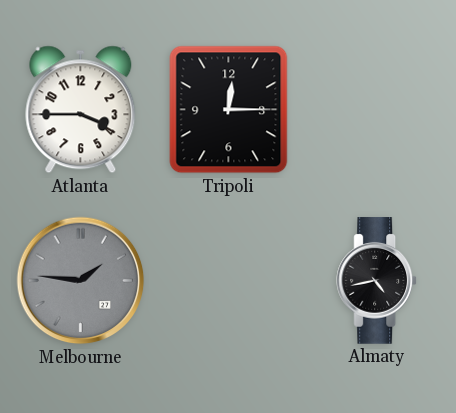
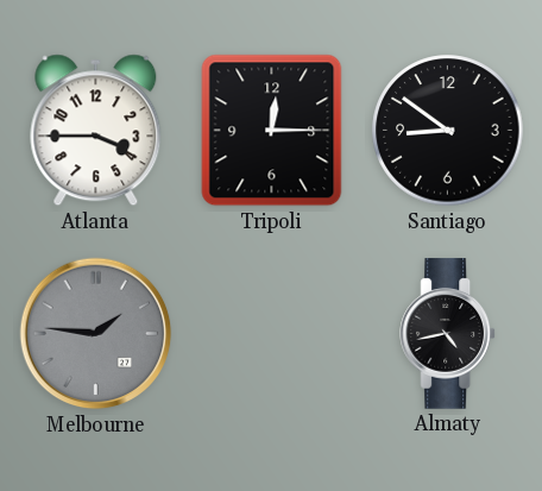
Santiago: none -> 8:51 (448, 131)
